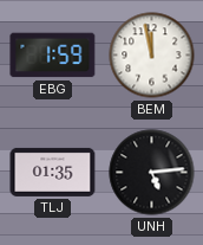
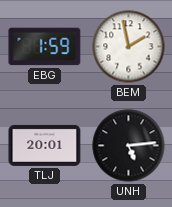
BEM: 11:58 -> 1:58 (129, 47)
TLJ: 01:35 -> 20:01 (45, 145)
